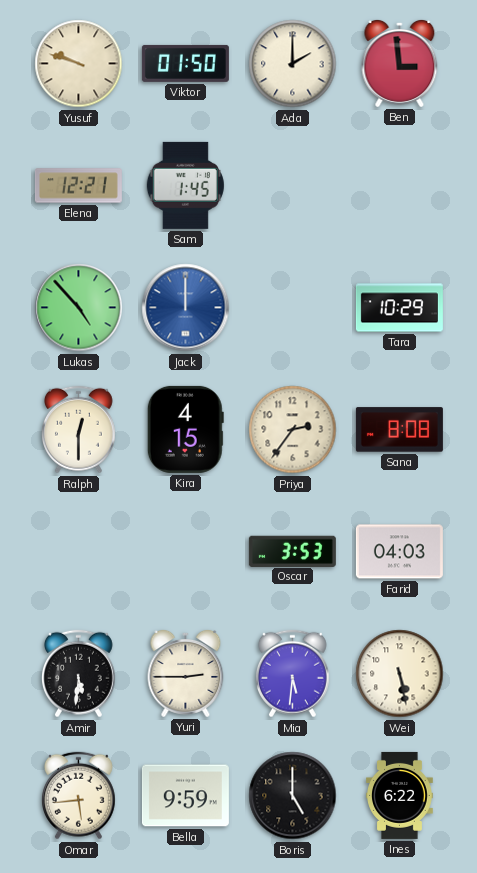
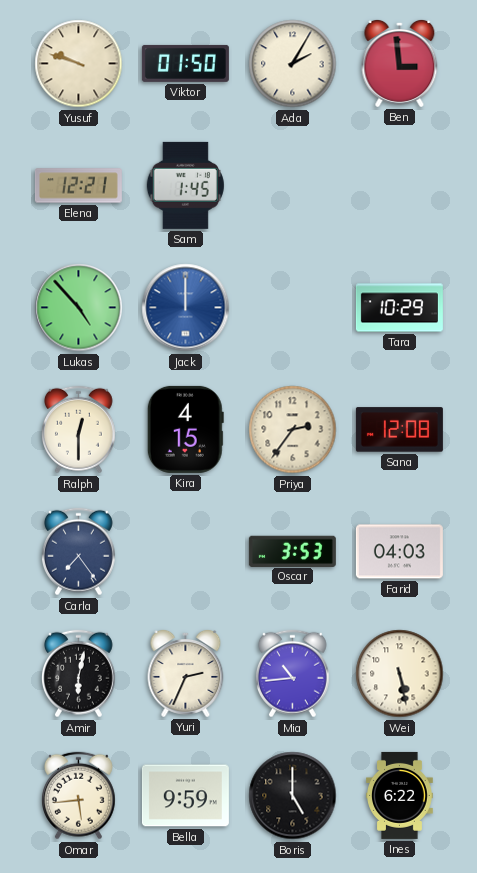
Ada: 2:00 -> 2:05 (293, 64)
Sana: 8:08 -> 12:08 (399, 430)
Carla: none -> 7:24 (78, 552)
Amir: 5:31 -> 6:02 (78, 674)
Yuri: 2:45 -> 2:34 (186, 674)
Mia: 5:31 -> 10:44 (292, 674)
